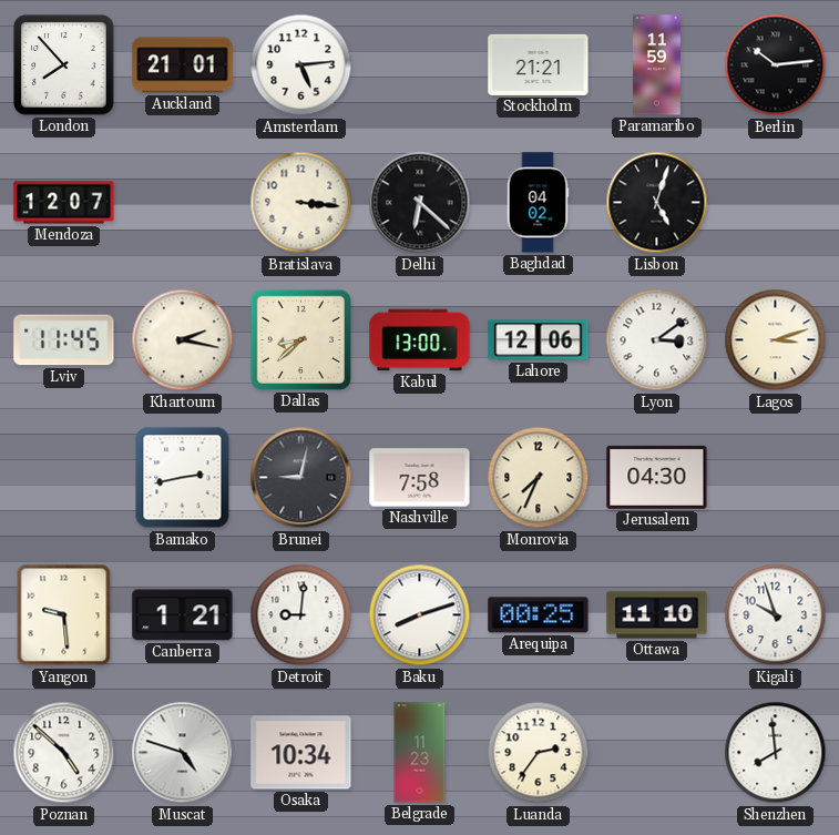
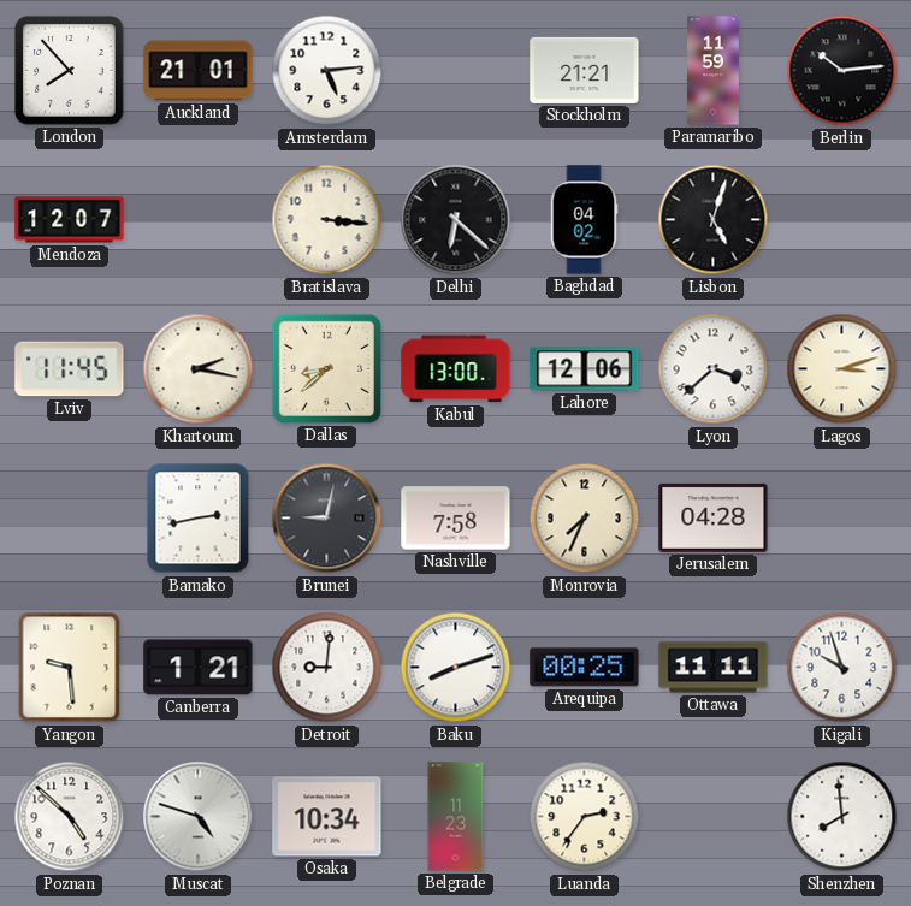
Lyon: 3:09 -> 3:38 (714, 369)
Jerusalem: 04:30 -> 04:28 (714, 517)
Ottawa: 11:10 -> 11:11 (714, 668)
